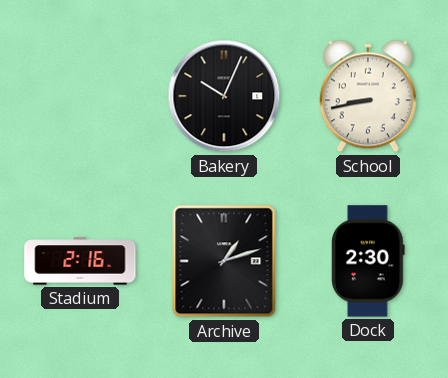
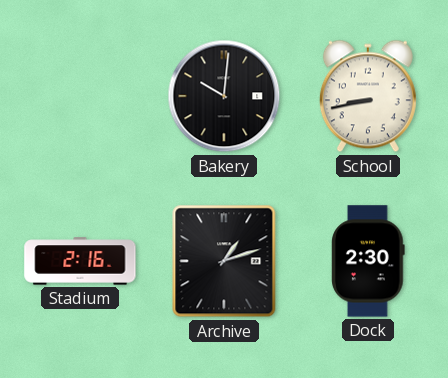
Bakery: 10:04 -> 10:01 (224, 96)
